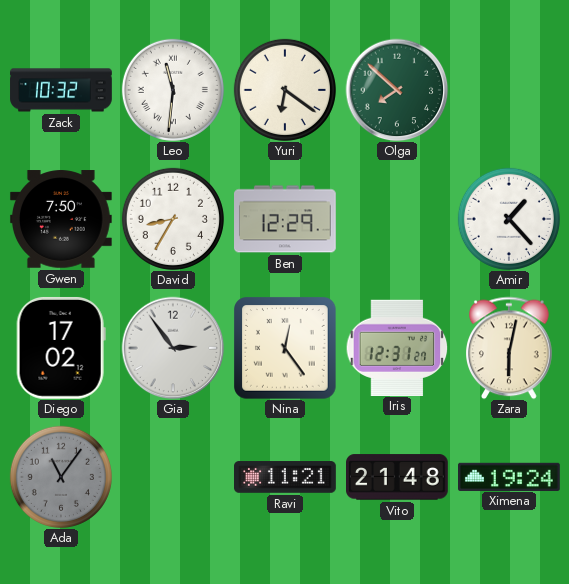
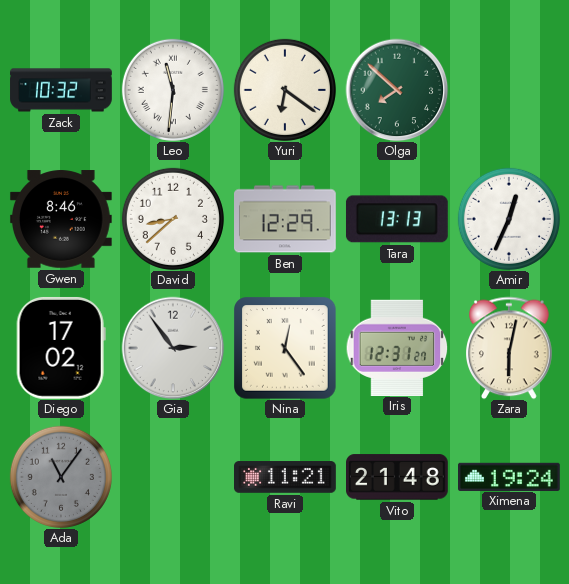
Gwen: 7:50 -> 8:46 (61, 219)
David: 8:35 -> 8:38 (173, 219)
Tara: none -> 13:13 (397, 219)
Amir: 1:23 -> 12:34 (509, 219)
